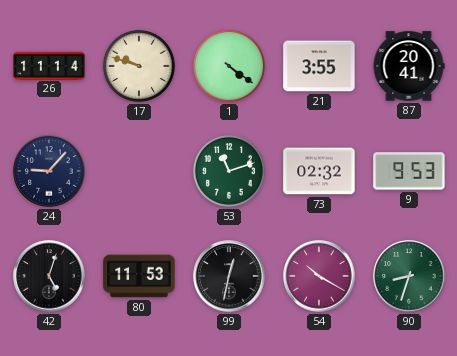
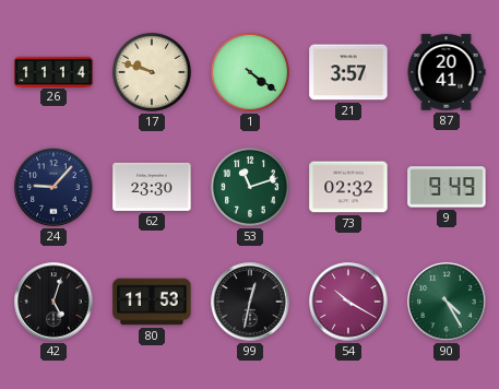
21: 3:55 -> 3:57 (348, 72)
62: none -> 23:30 (152, 187)
9: 9:53 -> 9:49 (447, 187)
90: 8:33 -> 4:25 (447, 302)
